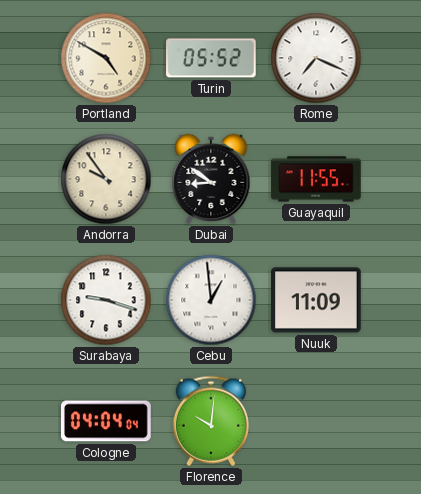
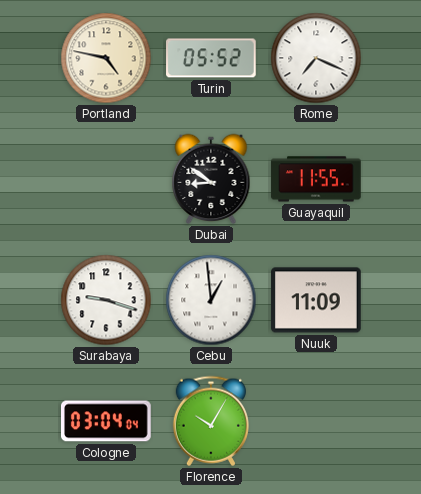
Portland: 4:50 -> 4:47 (106, 58)
Andorra: 9:54 -> none (106, 179)
Cologne: 04:04 -> 03:04 (107, 421)
Florence: 10:01 -> 10:05 (211, 421)
